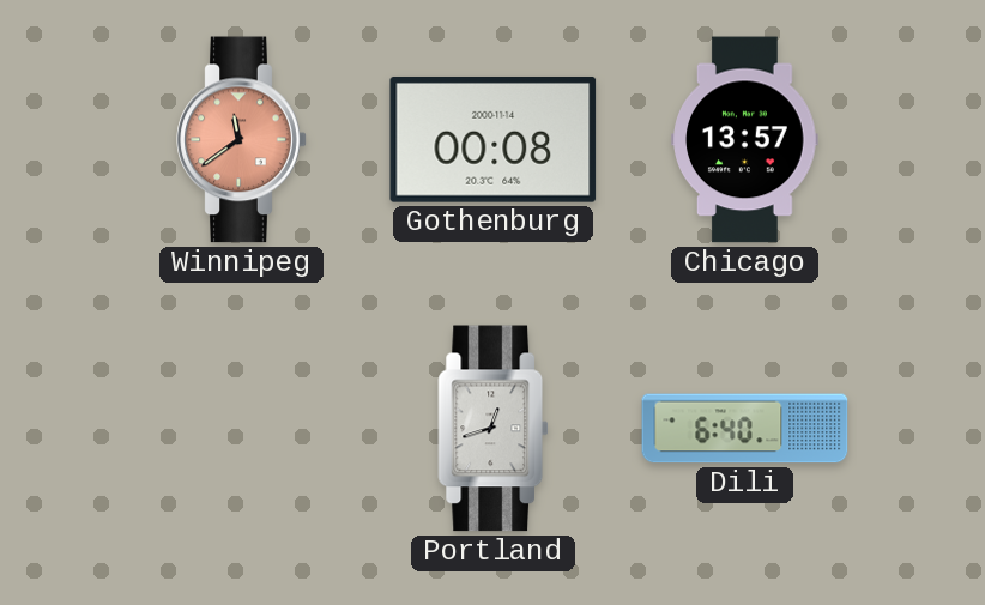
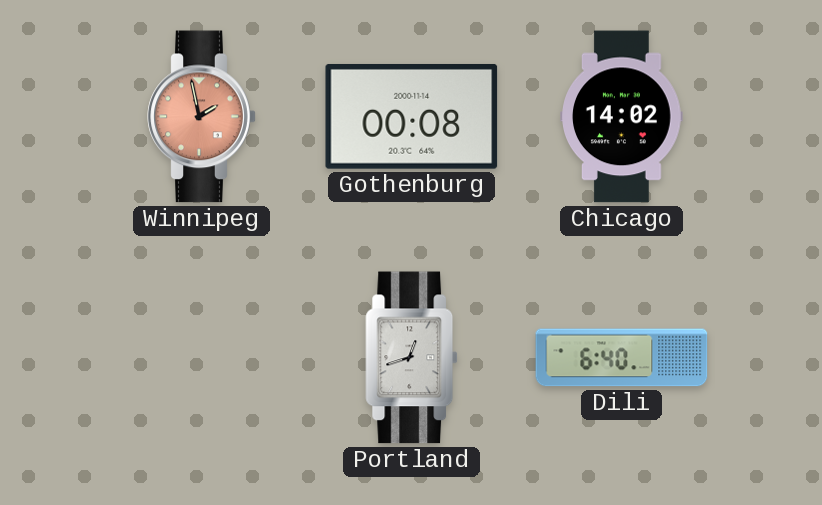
Winnipeg: 11:39 -> 1:58 (202, 117)
Chicago: 13:57 -> 14:02 (622, 117)
